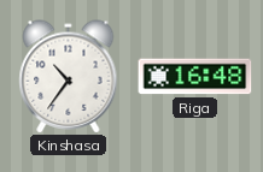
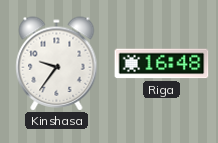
Kinshasa: 10:36 -> 9:36 (57, 64)
